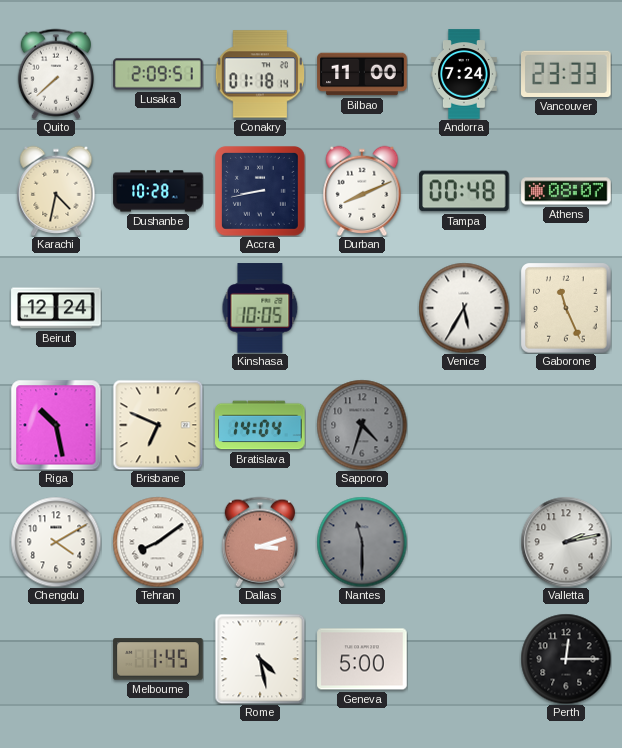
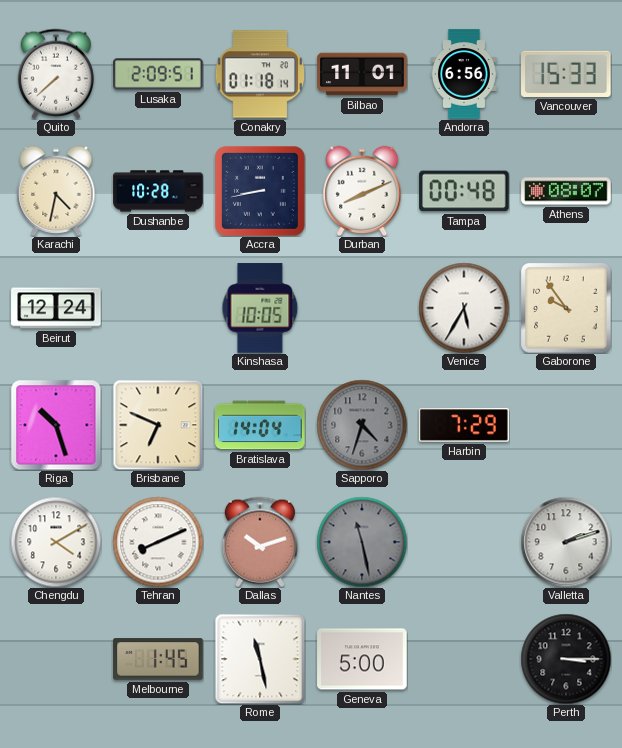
Bilbao: 11:00 -> 11:01 (362, 74)
Andorra: 7:24 -> 6:56 (464, 74)
Vancouver: 23:33 -> 15:33 (567, 74)
Gaborone: 11:26 -> 9:54 (566, 308)
Riga: 10:28 -> 10:27 (56, 425)
Harbin: none -> 7:29 (464, 425)
Tehran: 8:09 -> 8:11 (158, 542)
Dallas: 3:12 -> 10:12 (260, 542)
Nantes: 11:30 -> 11:28 (362, 542)
Valletta: 2:13 -> 2:12 (566, 542)
Rome: 4:28 -> 11:28 (260, 659)
Perth: 12:15 -> 3:15 (566, 659)
